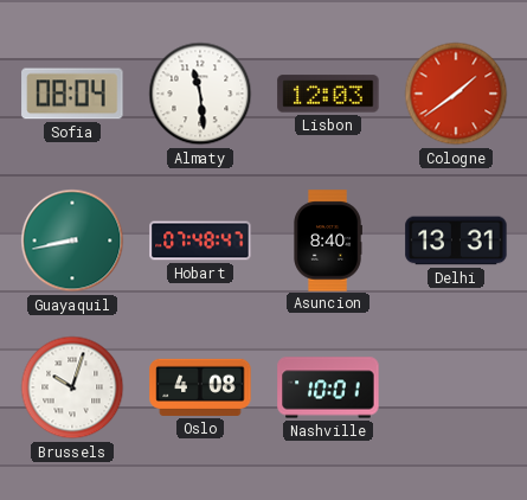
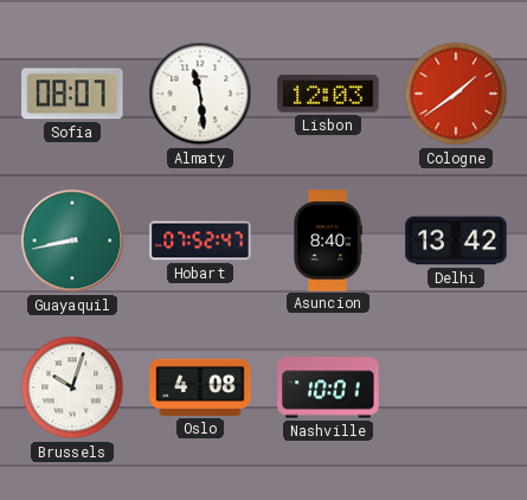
Sofia: 08:04 -> 08:07 (72, 94)
Hobart: 07:48 -> 07:52 (200, 241)
Delhi: 13:31 -> 13:42 (456, 241)
